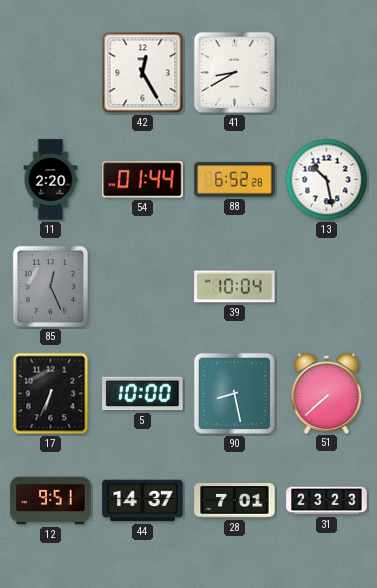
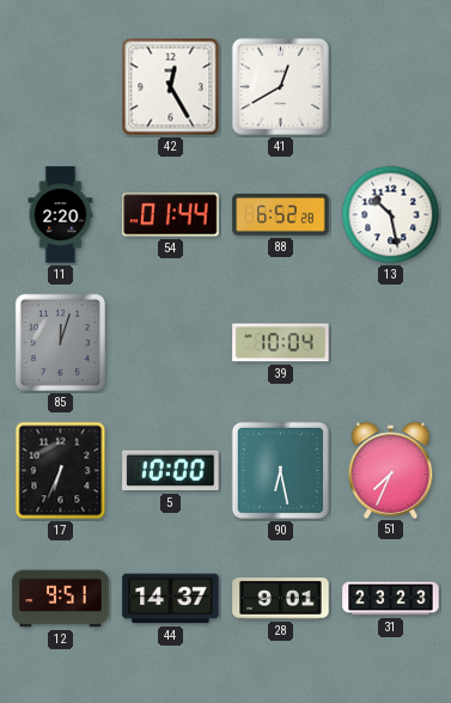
41: 8:40 -> 12:40 (280, 86)
85: 12:26 -> 12:03 (60, 342)
90: 8:28 -> 6:28 (280, 470)
51: 7:38 -> 7:34 (391, 470)
28: 7:01 -> 9:01 (281, 599)
